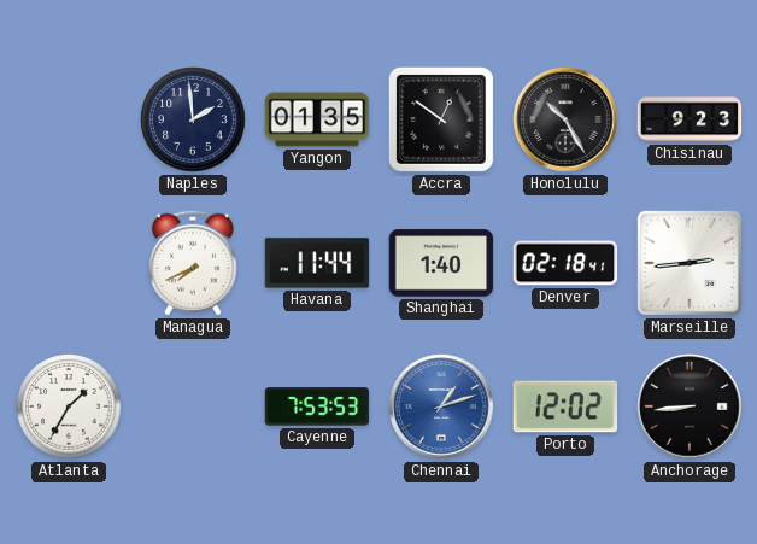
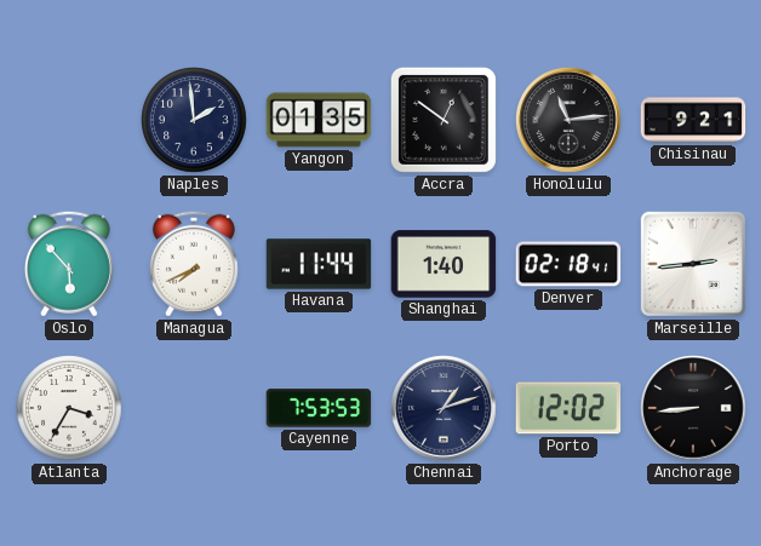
Honolulu: 10:25 -> 11:14 (568, 120)
Chisinau: 9:23 -> 9:21 (693, 120)
Oslo: none -> 5:53 (69, 264)
Atlanta: 1:35 -> 3:35 (69, 408)
Chennai dial: blue -> navy (444, 408)
